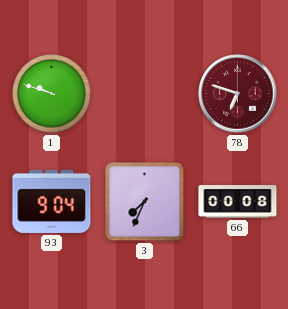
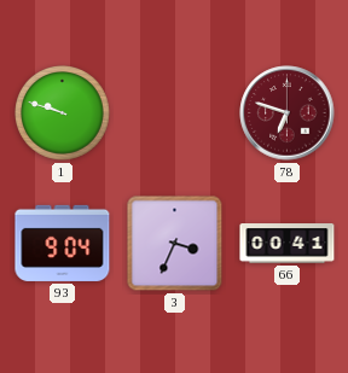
3: 7:34 -> 3:34 (175, 244)
66: 00:08 -> 00:41 (288, 244)
